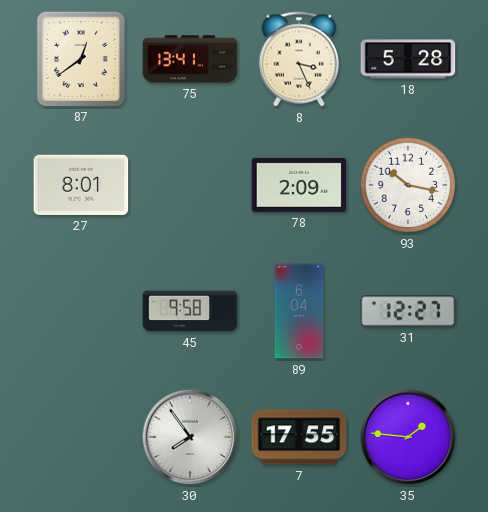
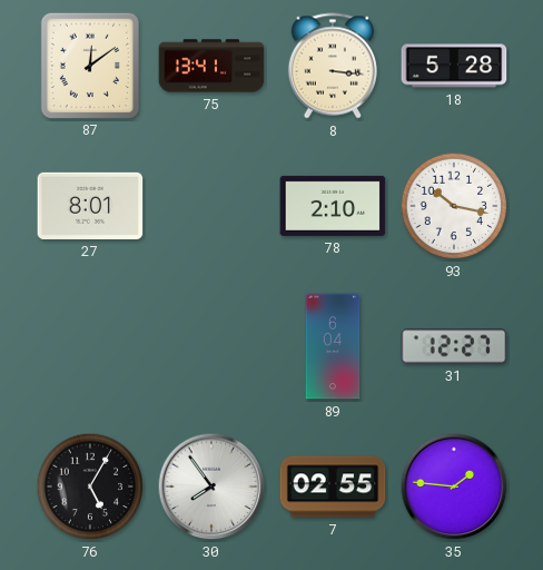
87: 12:39 -> 12:09 (89, 65)
8: 3:26 -> 3:16 (332, 66)
78: 2:09 -> 2:10 (333, 206)
45: 9:58 -> none (190, 311)
76: none -> 5:05 (90, 487)
7: 17:55 -> 02:55 (333, 487)
